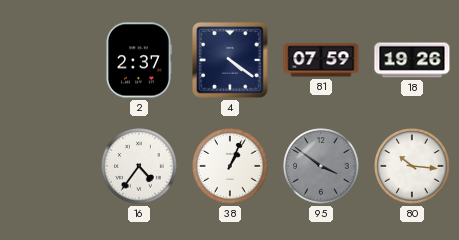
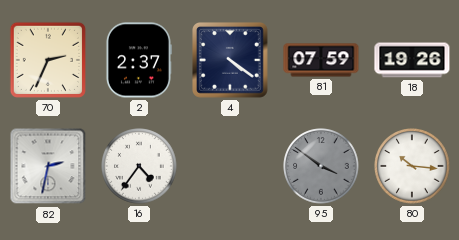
70: none -> 2:34 (48, 60)
82: none -> 2:32 (48, 166)
38: 1:04 -> none (230, 166)
